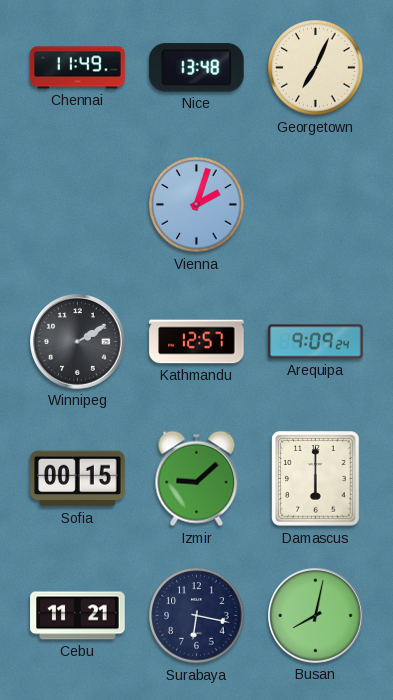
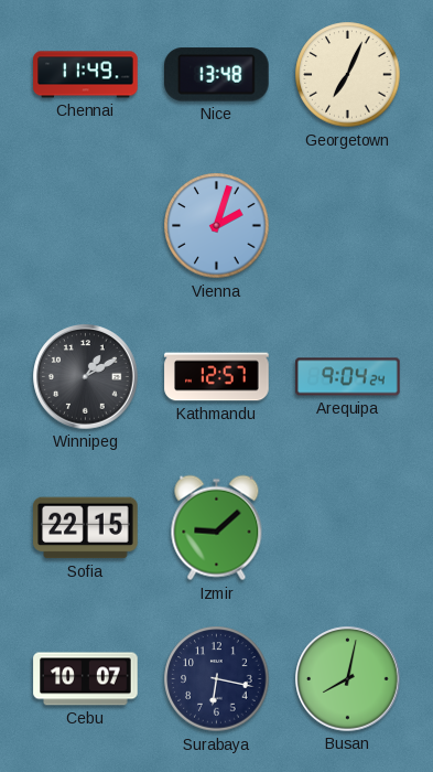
Winnipeg: 2:10 -> 1:10 (86, 377)
Arequipa: 9:09 -> 9:04 (348, 377)
Sofia: 00:15 -> 22:15 (86, 528)
Damascus: 6:00 -> none (316, 479)
Cebu: 11:21 -> 10:07 (86, 679)
